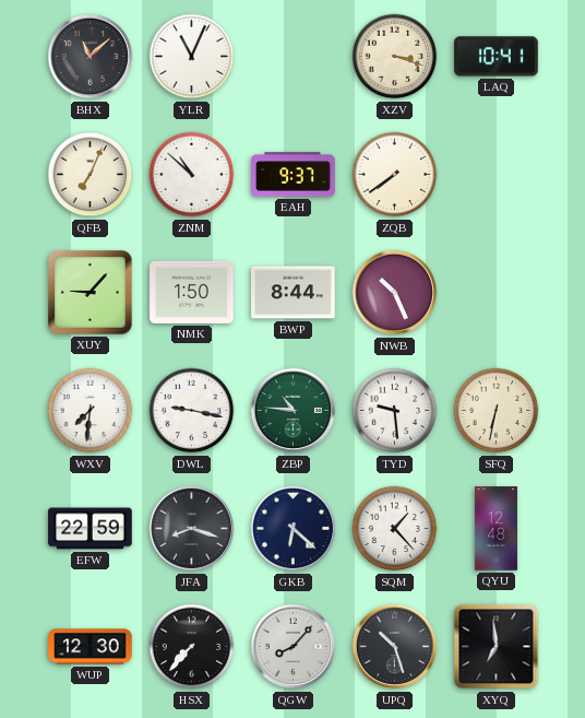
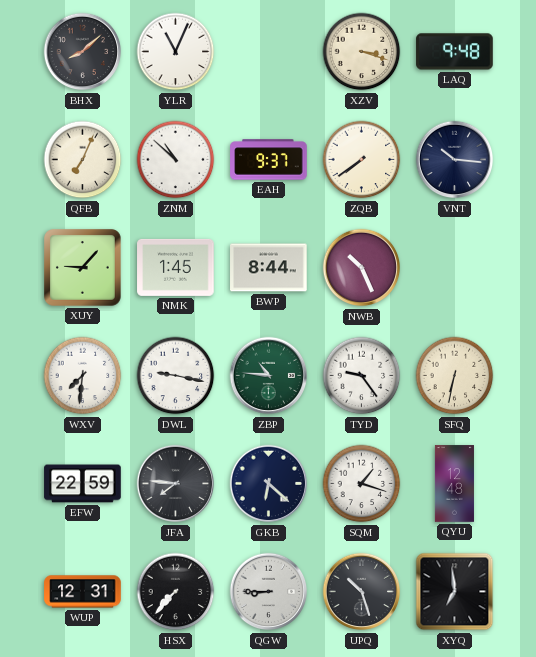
BHX: 11:08 -> 8:08 (83, 52)
LAQ: 10:41 -> 9:48 (455, 52)
VNT: none -> 10:16 (455, 160)
NMK: 1:50 -> 1:45 (176, 267)
TYD: 9:29 -> 9:24 (362, 376)
JFA: 8:18 -> 7:46 (176, 484)
SQM: 1:23 -> 1:18 (362, 484)
WUP: 12:30 -> 12:31 (83, 592)
QGW: 8:07 -> 8:45 (269, 592)
